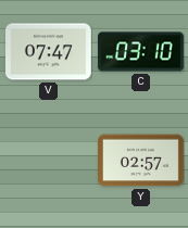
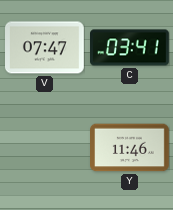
C: 03:10 -> 03:41 (130, 48)
Y: 02:57 -> 11:46 (130, 148)
